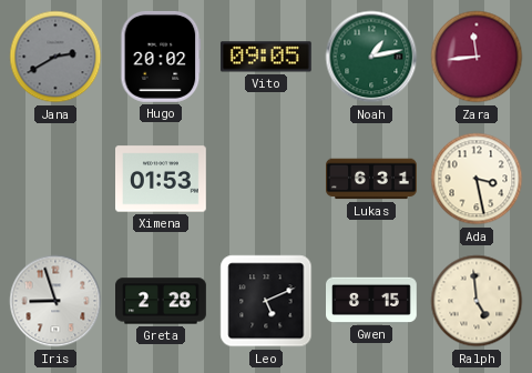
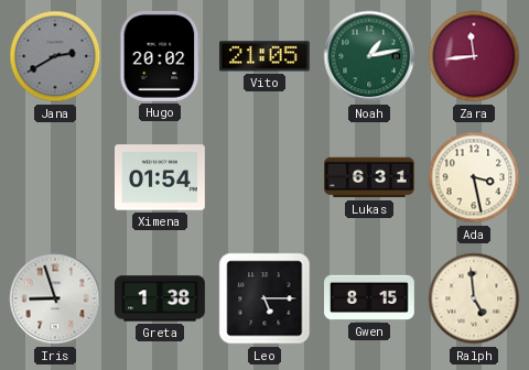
Vito: 09:05 -> 21:05 (264, 56)
Ximena: 01:53 -> 01:54 (161, 177)
Greta: 2:28 -> 1:38 (161, 298)
Leo: 5:11 -> 5:15 (264, 298)
